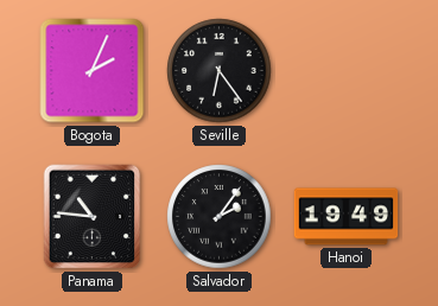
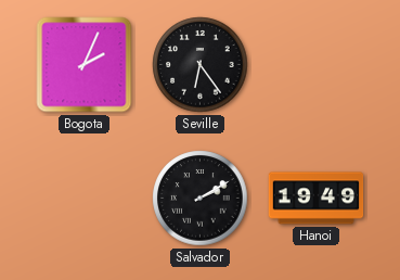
Panama: 10:46 -> none (93, 217)
Salvador: 2:06 -> 2:10 (201, 199)
